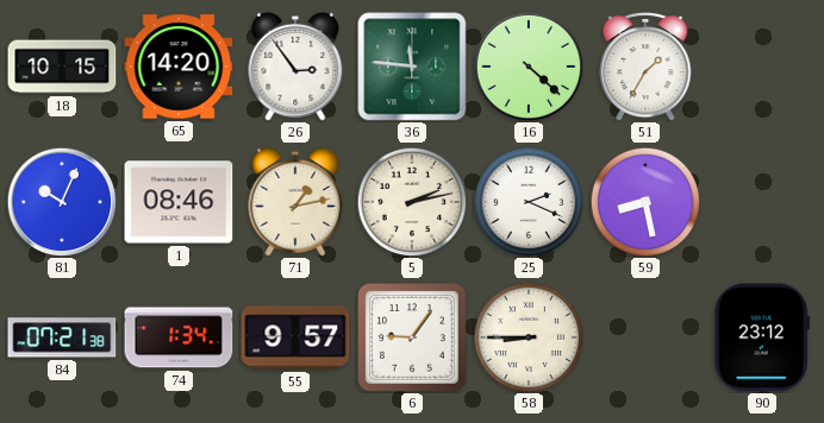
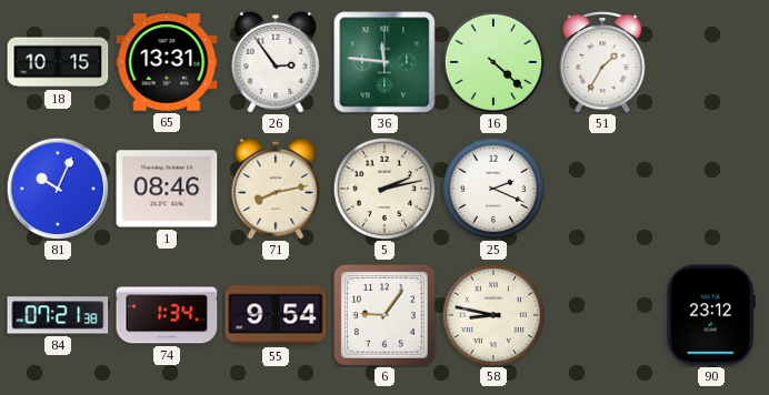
65: 14:20 -> 13:31 (167, 62)
71: 1:13 -> 8:13 (276, 189)
59: 8:28 -> none (645, 202)
55: 9:57 -> 9:54 (276, 315)
58: 8:45 -> 8:47 (493, 315)
